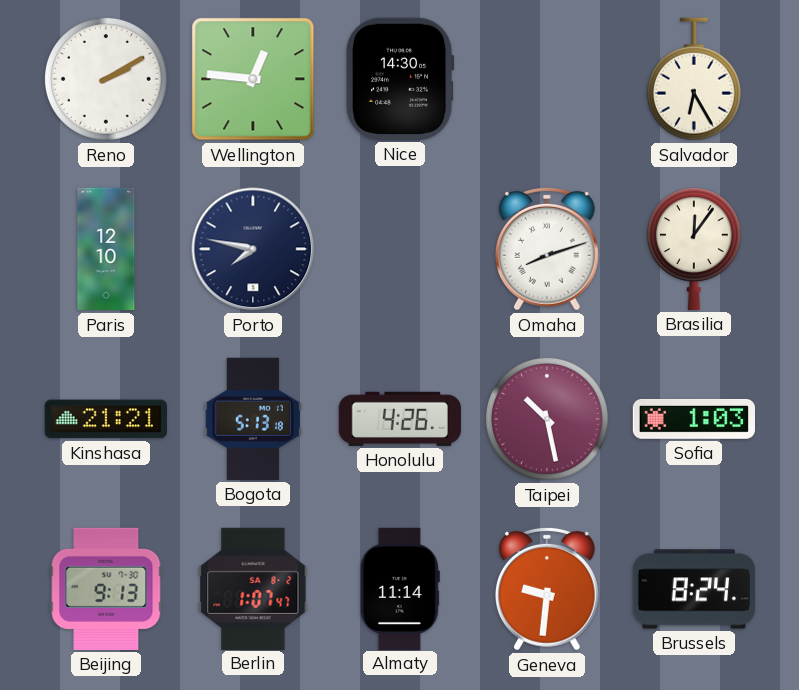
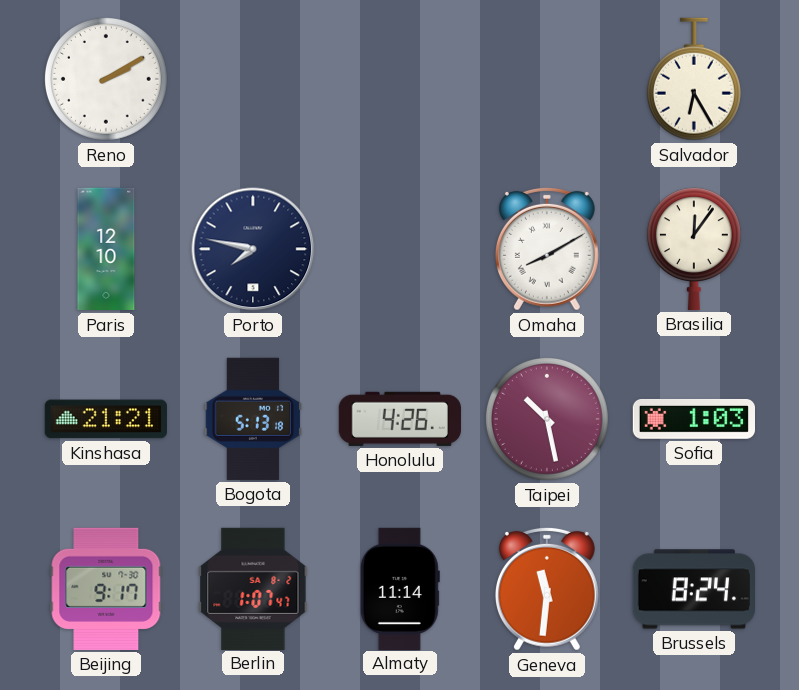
Wellington: 12:46 -> none (253, 79)
Nice: 14:30 -> none (400, 79)
Omaha: 8:12 -> 8:10 (547, 249)
Beijing: 9:13 -> 9:17 (106, 589)
Geneva: 9:31 -> 11:31 (547, 589)
